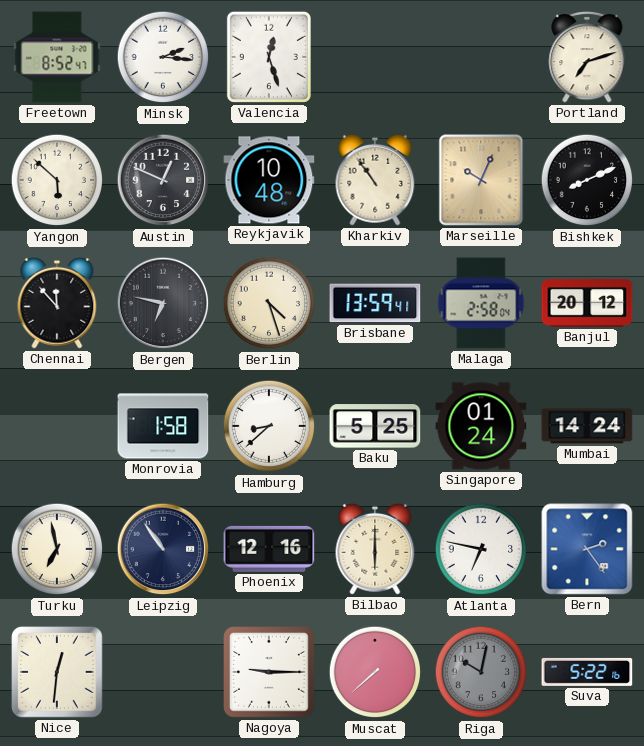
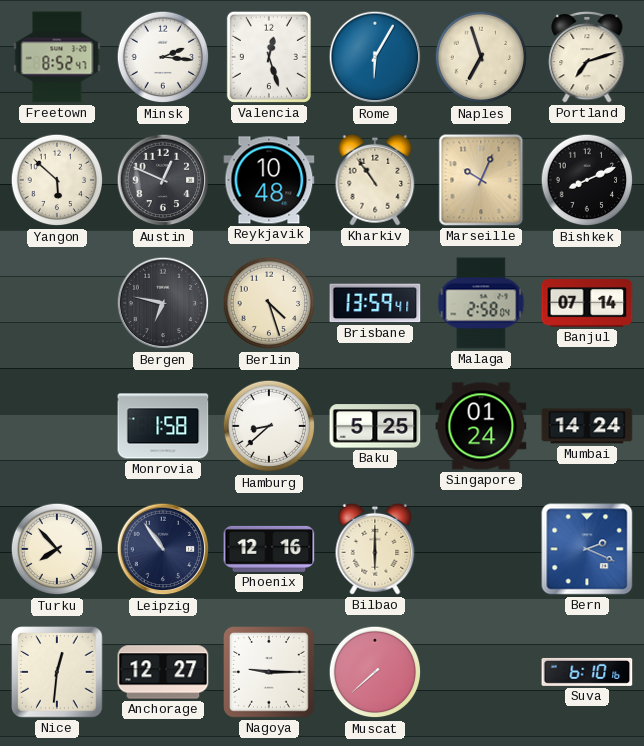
Rome: none -> 6:05 (375, 57)
Naples: none -> 6:57 (481, 57)
Chennai: 11:53 -> none (57, 303)
Banjul: 20:12 -> 07:14 (587, 303)
Turku: 6:58 -> 7:53 (57, 549)
Atlanta: 6:47 -> none (481, 549)
Bern: 2:24 -> 2:19 (587, 549)
Anchorage: none -> 12:27 (163, 672)
Riga: 10:02 -> none (481, 672)
Suva: 5:22 -> 6:10 (587, 672)
